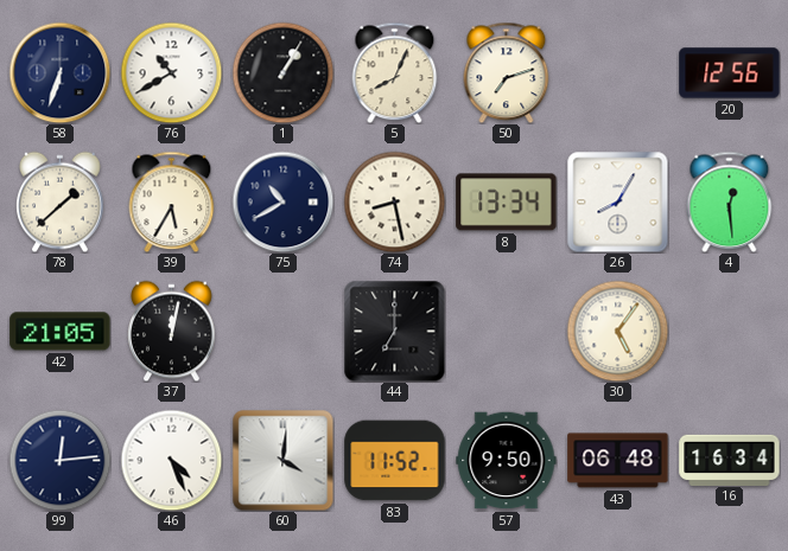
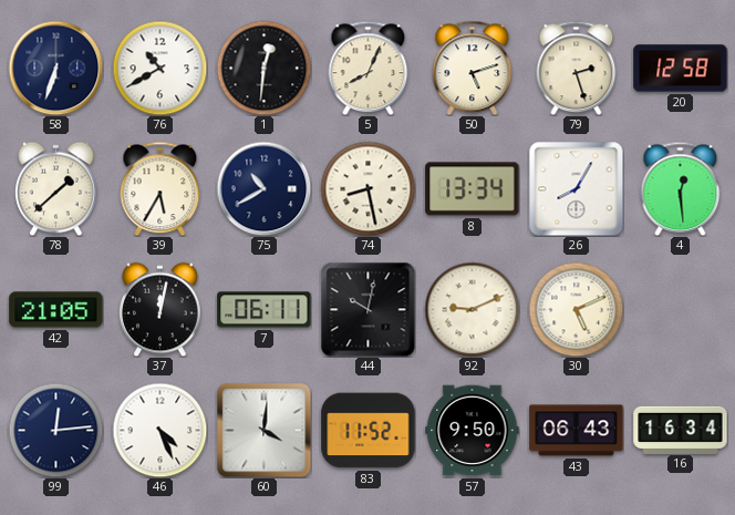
1: 1:05 -> 12:31 (263, 68)
50: 7:12 -> 5:12 (473, 68)
79: none -> 2:27 (577, 68)
20: 12:56 -> 12:58 (681, 69)
7: none -> 06:11 (265, 310)
44: 7:00 -> 10:02 (367, 309)
92: none -> 9:11 (472, 309)
30: 5:06 -> 5:11 (576, 309)
43: 06:48 -> 06:43 (577, 431)
